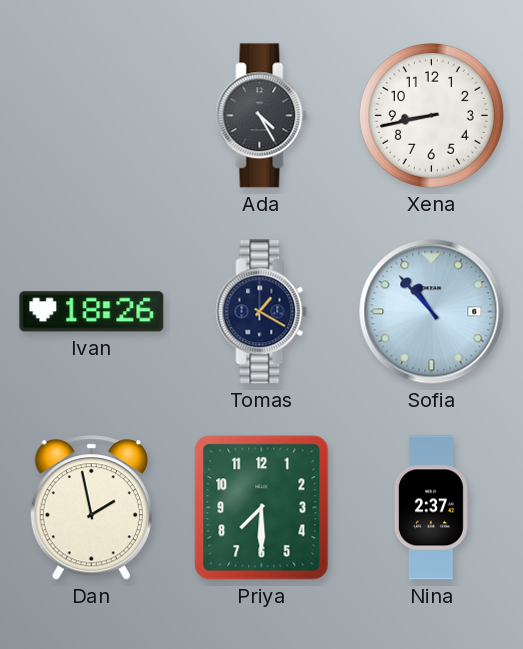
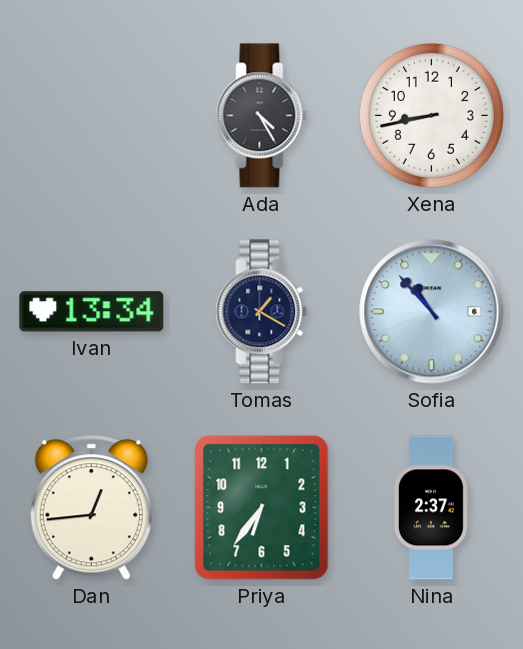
Ivan: 18:26 -> 13:34 (92, 312)
Dan: 1:58 -> 12:44 (91, 508)
Priya: 7:30 -> 6:36 (262, 508)
